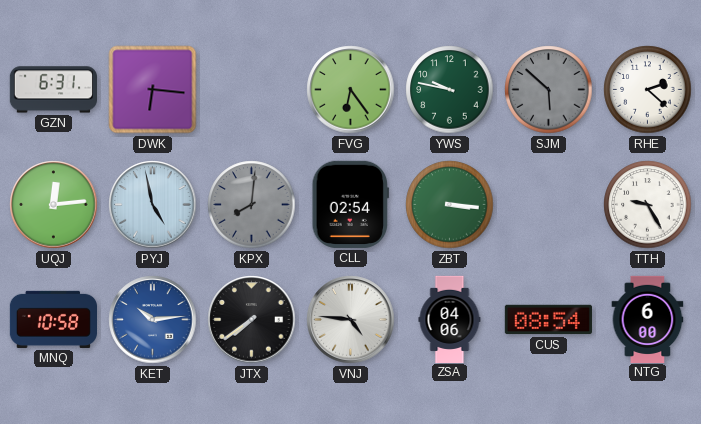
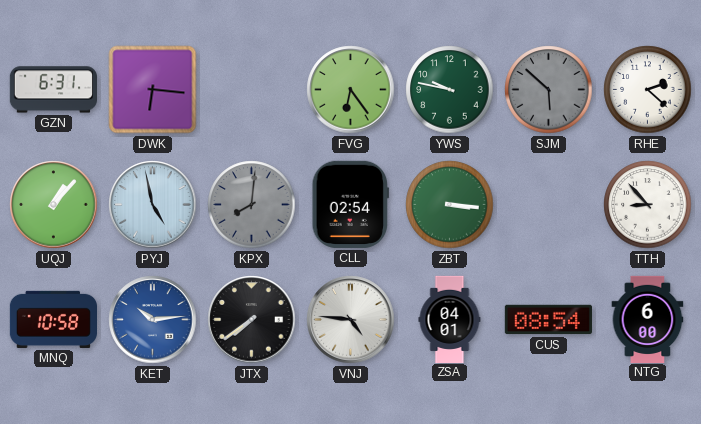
UQJ: 12:14 -> 1:07 (54, 205)
TTH: 9:25 -> 8:53 (648, 205)
ZSA: 04:06 -> 04:01 (450, 319)
